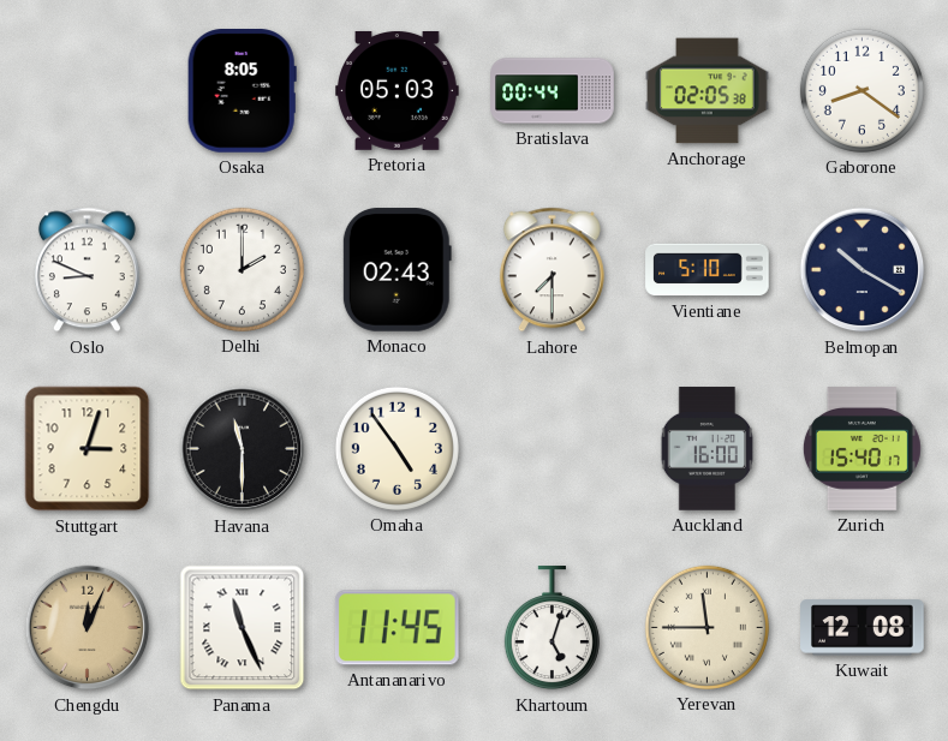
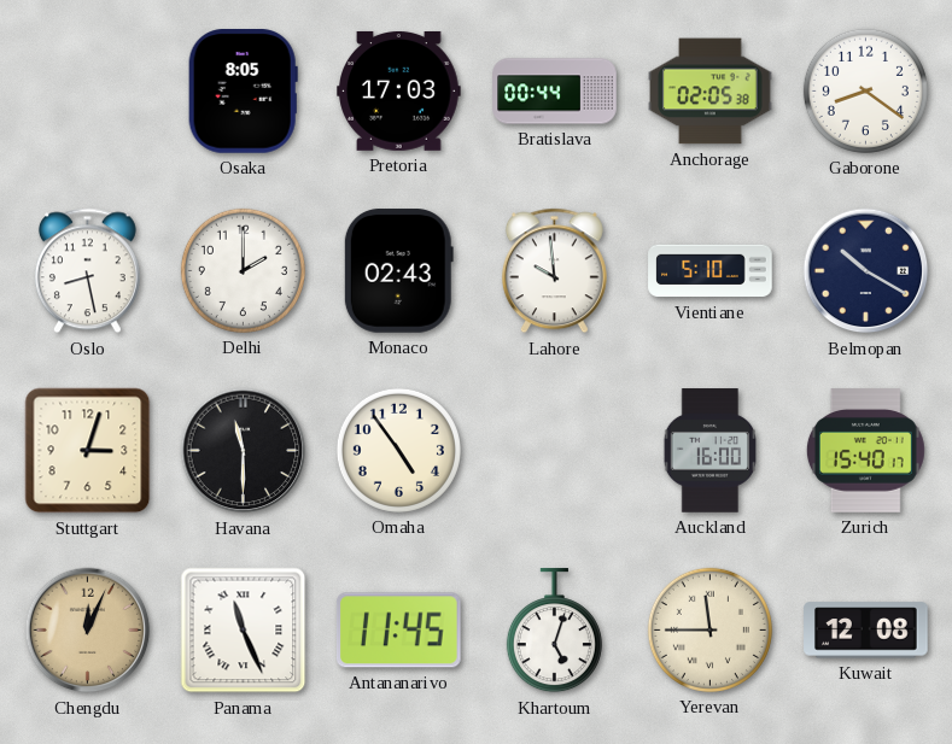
Pretoria: 05:03 -> 17:03 (399, 90)
Oslo: 8:49 -> 8:28 (87, 271)
Lahore: 7:30 -> 9:59 (554, 271)
